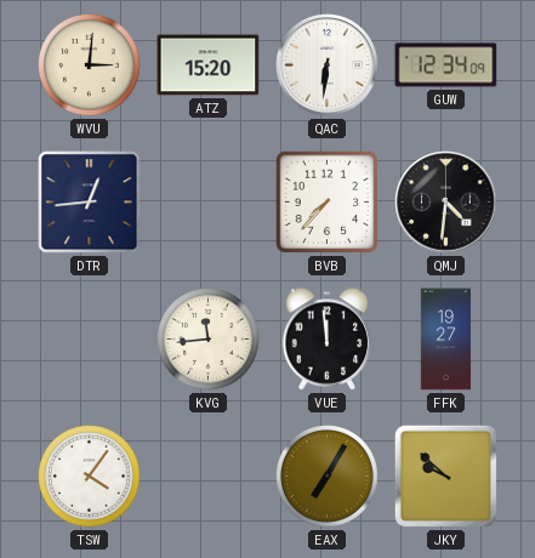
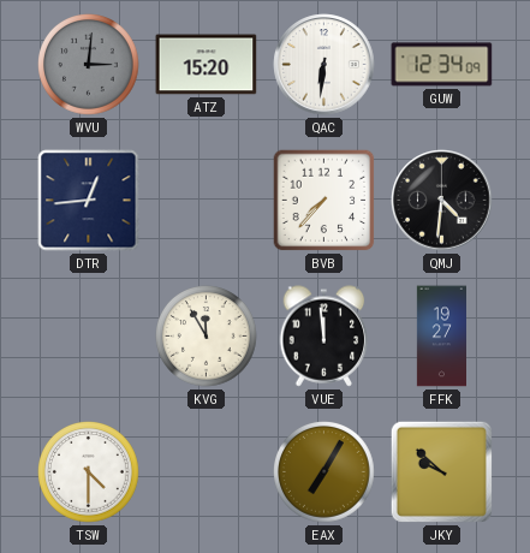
WVU dial: cream -> grey (89, 65)
KVG: 11:44 -> 11:55 (207, 337)
TSW: 4:06 -> 4:30 (89, 472)
